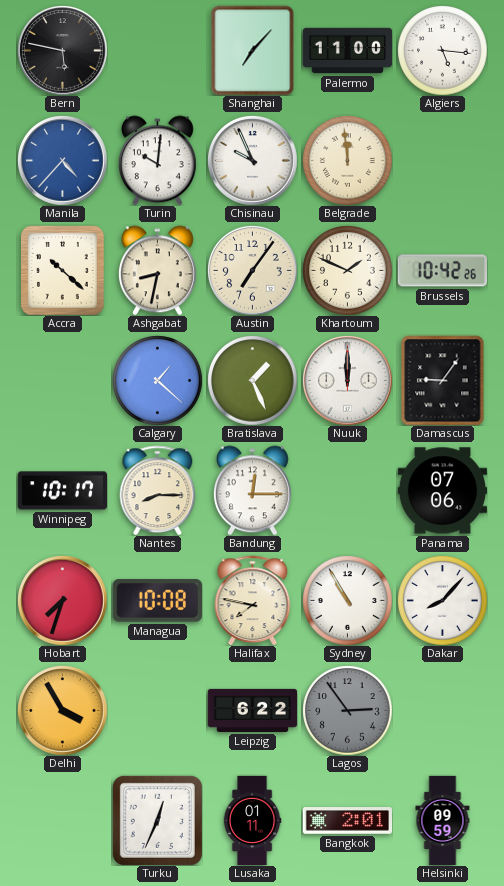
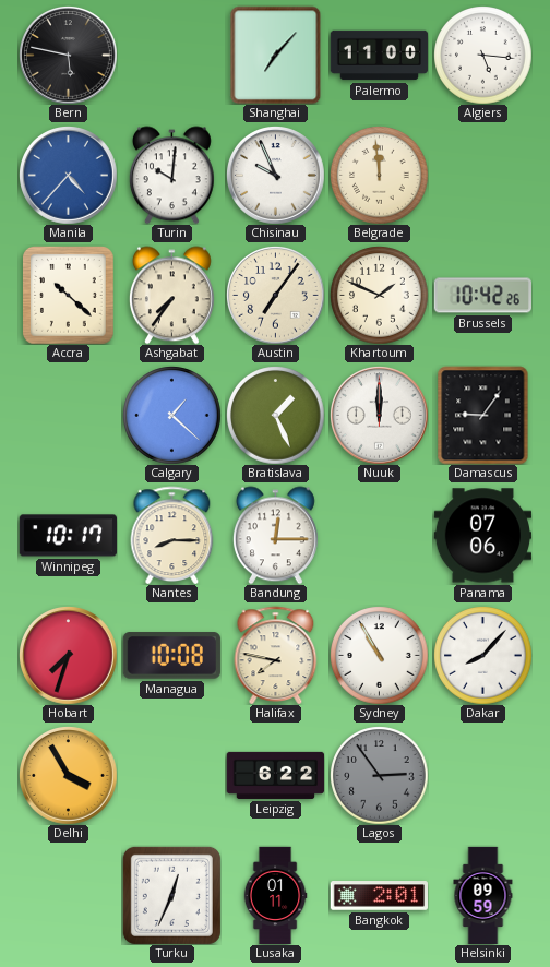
Ashgabat: 8:32 -> 7:36 (171, 295)
